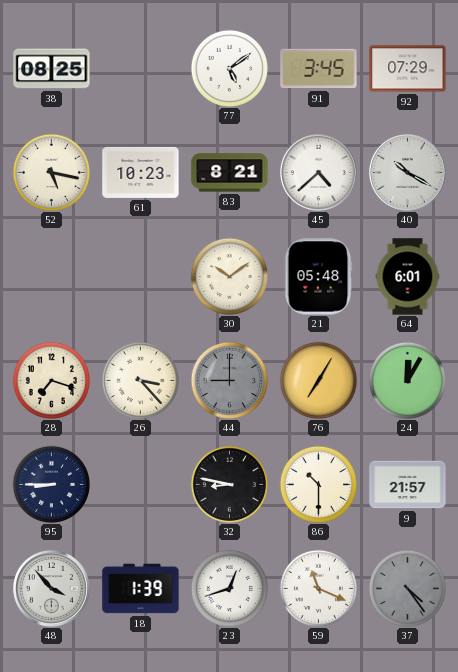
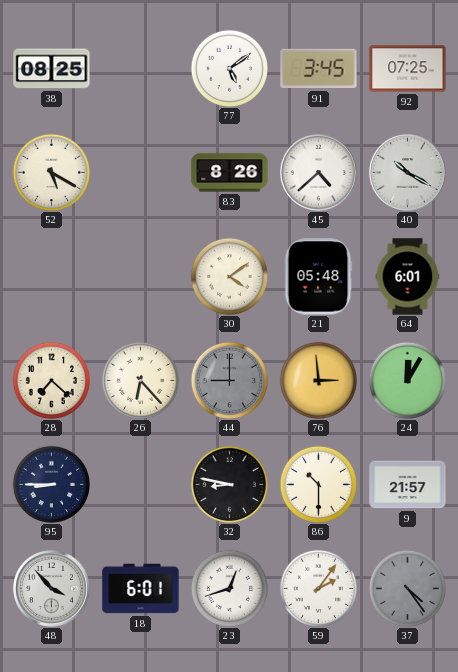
92: 07:29 -> 07:25 (408, 69)
52: 5:17 -> 5:20 (51, 172)
61: 10:23 -> none (141, 172)
83: 8:21 -> 8:26 (230, 173)
30: 10:09 -> 4:09 (229, 276)
28: 7:18 -> 7:22 (51, 380)
26: 3:23 -> 6:23 (140, 380)
76: 7:05 -> 2:59 (318, 380)
18: 1:39 -> 6:01 (141, 589)
59: 11:19 -> 2:06 (318, 588)
